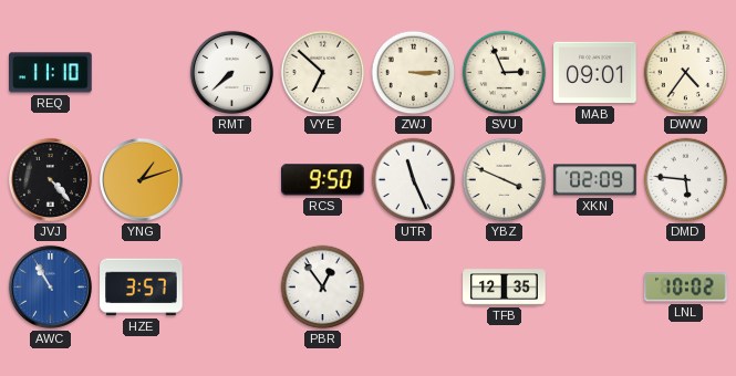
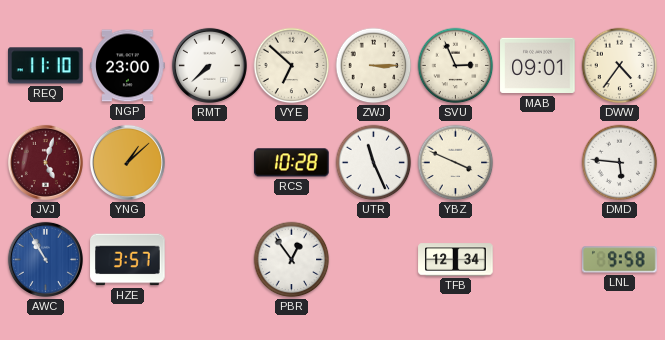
NGP: none -> 23:00 (128, 66)
JVJ: 4:23 -> 5:03 (45, 162)
JVJ dial: black -> burgundy (45, 162)
YNG: 1:12 -> 1:08 (127, 162)
RCS: 9:50 -> 10:28 (292, 163)
XKN: 02:09 -> none (595, 180)
TFB: 12:35 -> 12:34 (456, 260)
LNL: 10:02 -> 9:58 (620, 260)
